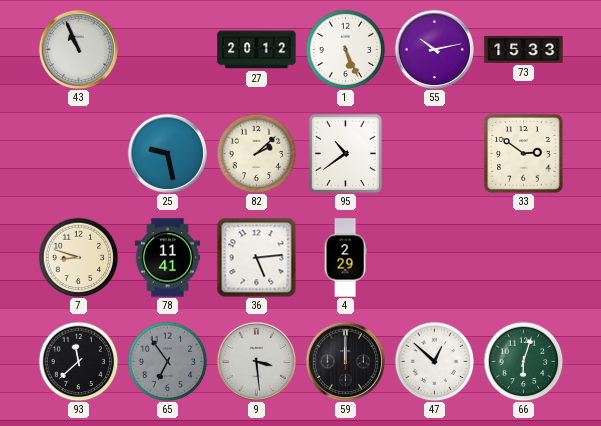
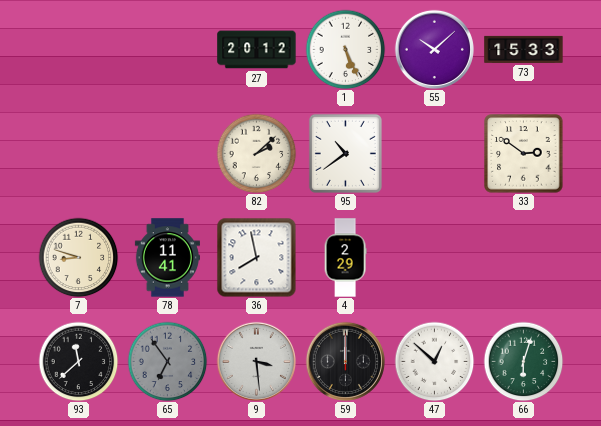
43: 10:56 -> none (78, 49)
55: 10:13 -> 10:08 (434, 49)
25: 9:28 -> none (167, 153)
36: 5:14 -> 7:58 (256, 257)
